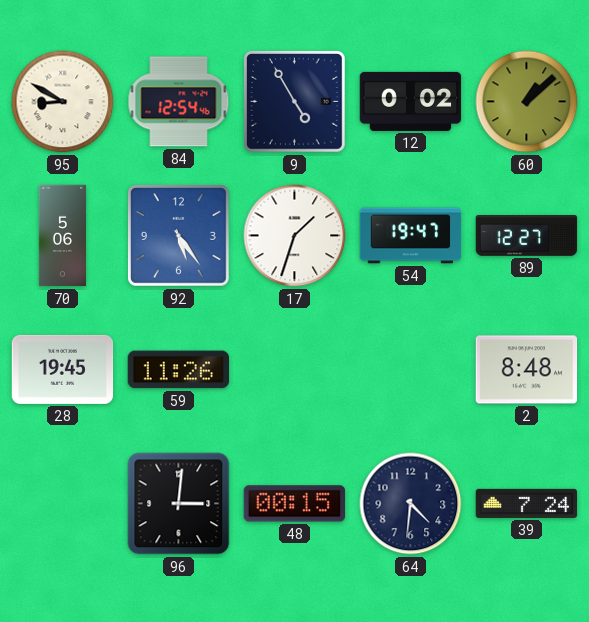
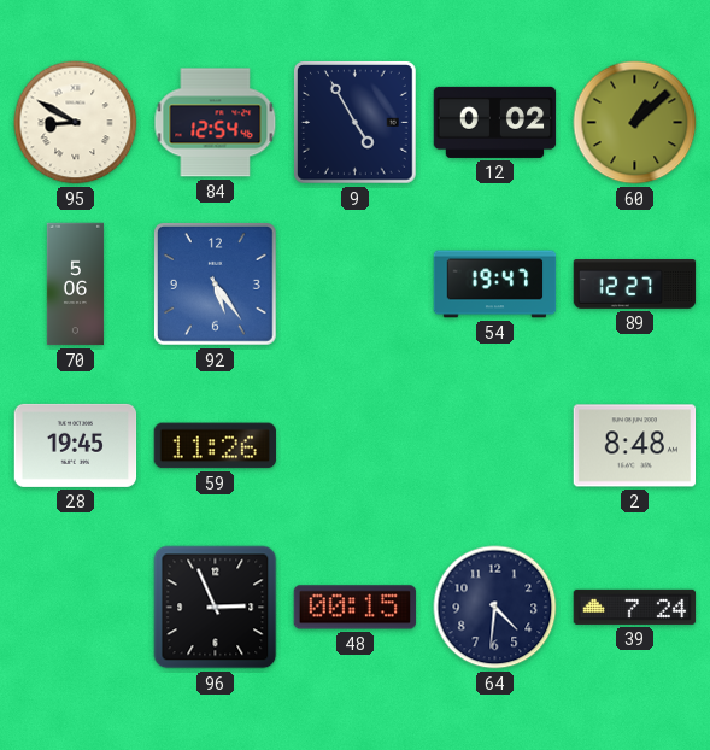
17: 1:33 -> none (295, 236)
96: 3:01 -> 2:56 (216, 608)
